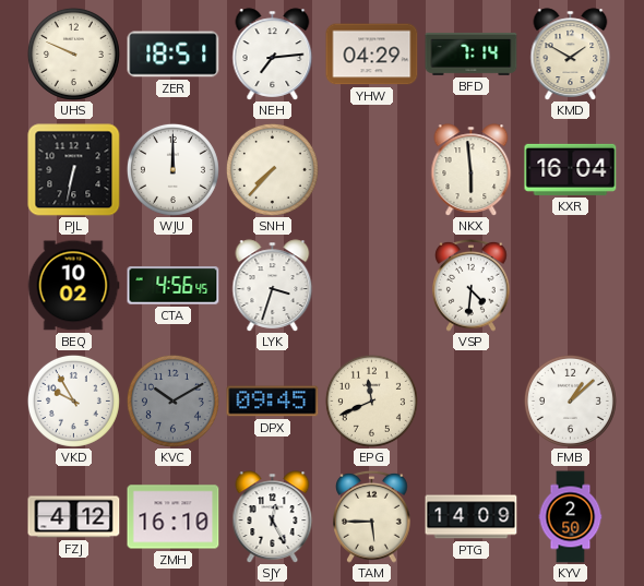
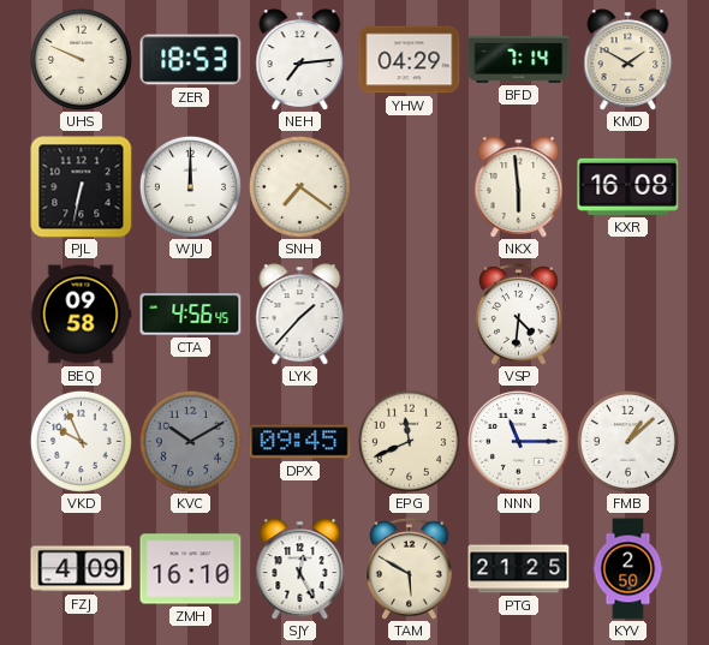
ZER: 18:51 -> 18:53 (191, 60)
SNH: 7:37 -> 7:21 (299, 186)
KXR: 16:04 -> 16:08 (628, 186)
BEQ: 10:02 -> 09:58 (81, 315)
LYK: 3:33 -> 1:37 (300, 315)
VKD: 9:55 -> 9:56 (81, 441)
NNN: none -> 11:15 (519, 442)
FZJ: 4:12 -> 4:09 (82, 569)
TAM: 5:45 -> 5:50 (410, 568)
PTG: 14:09 -> 21:25 (519, 569)
